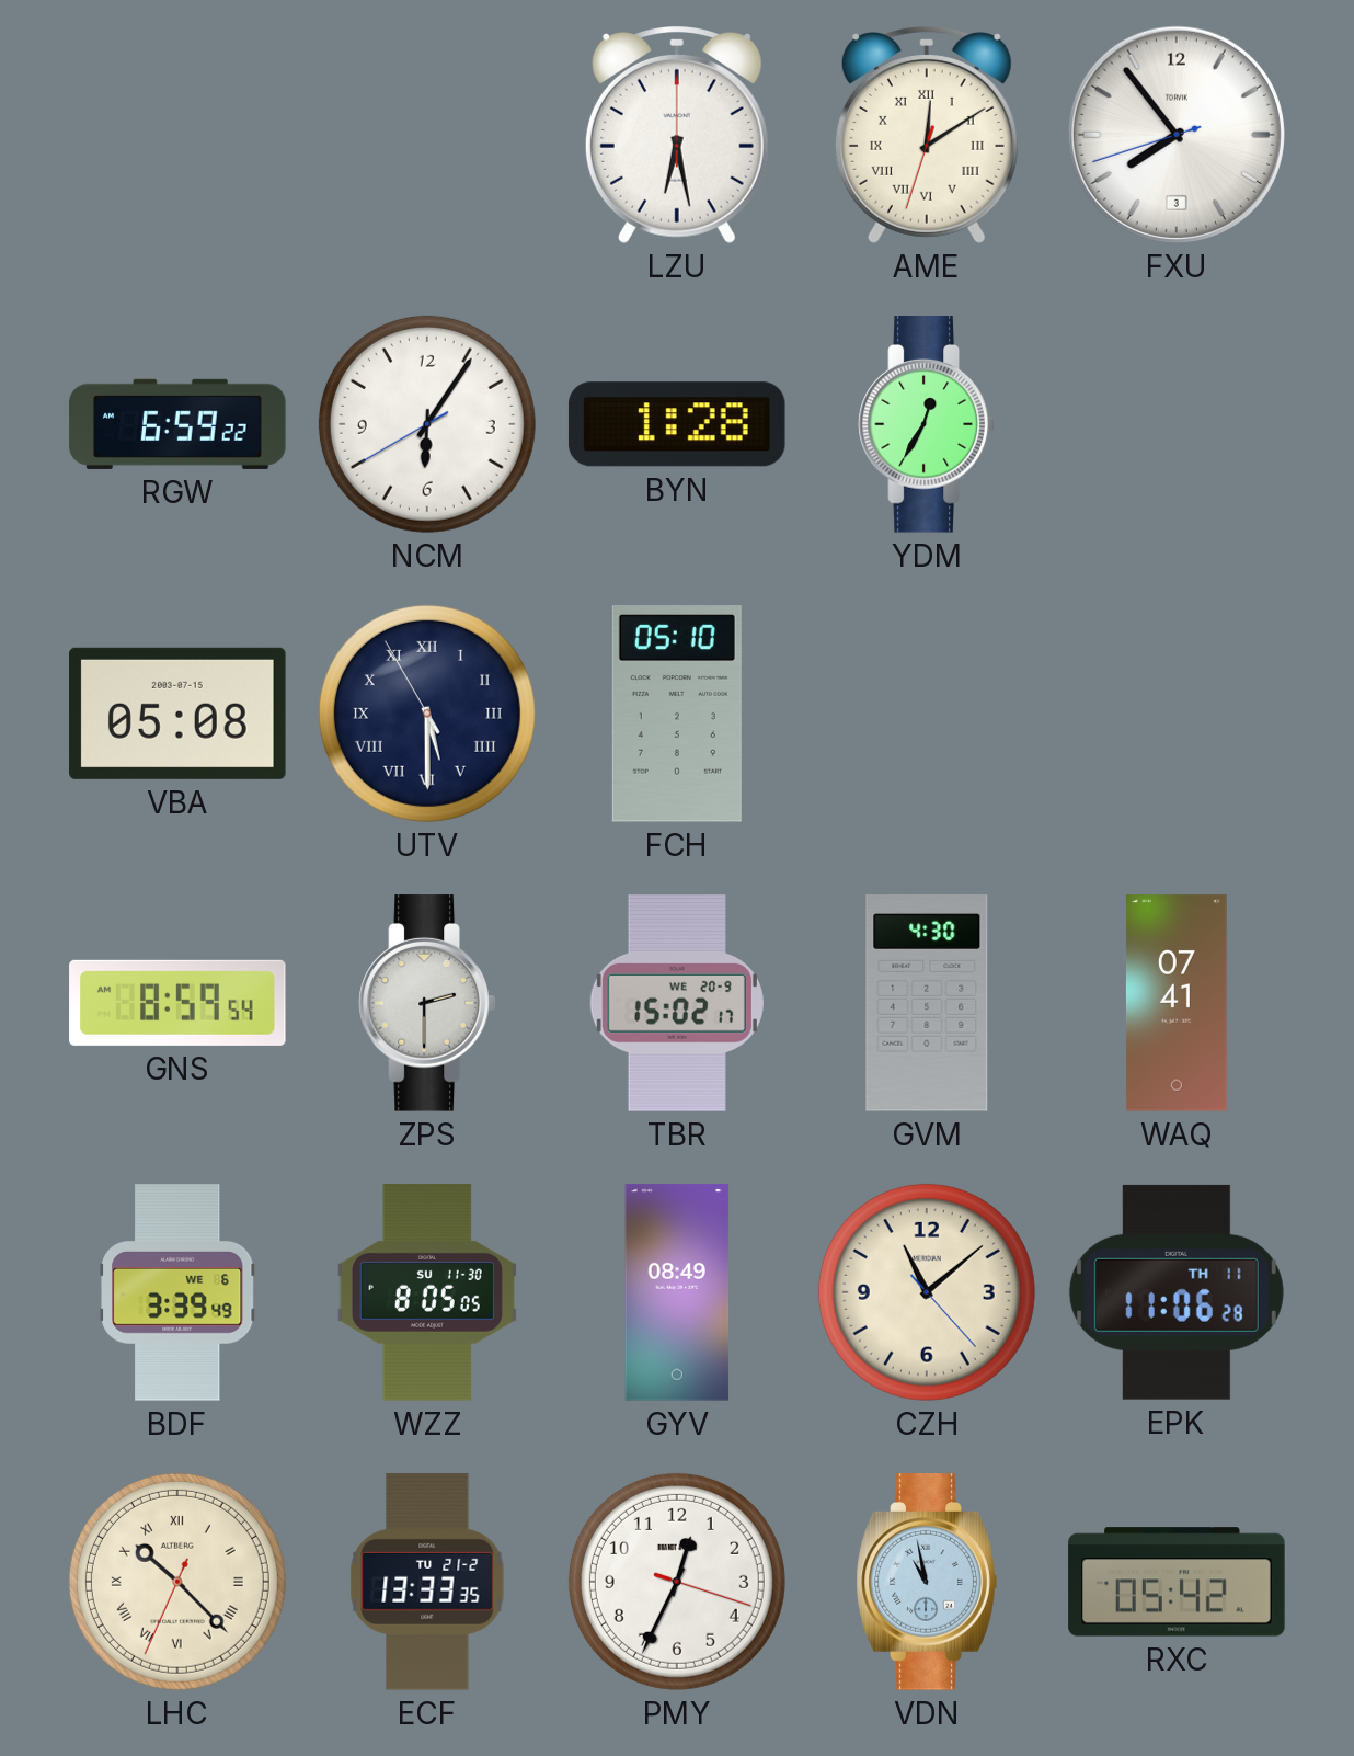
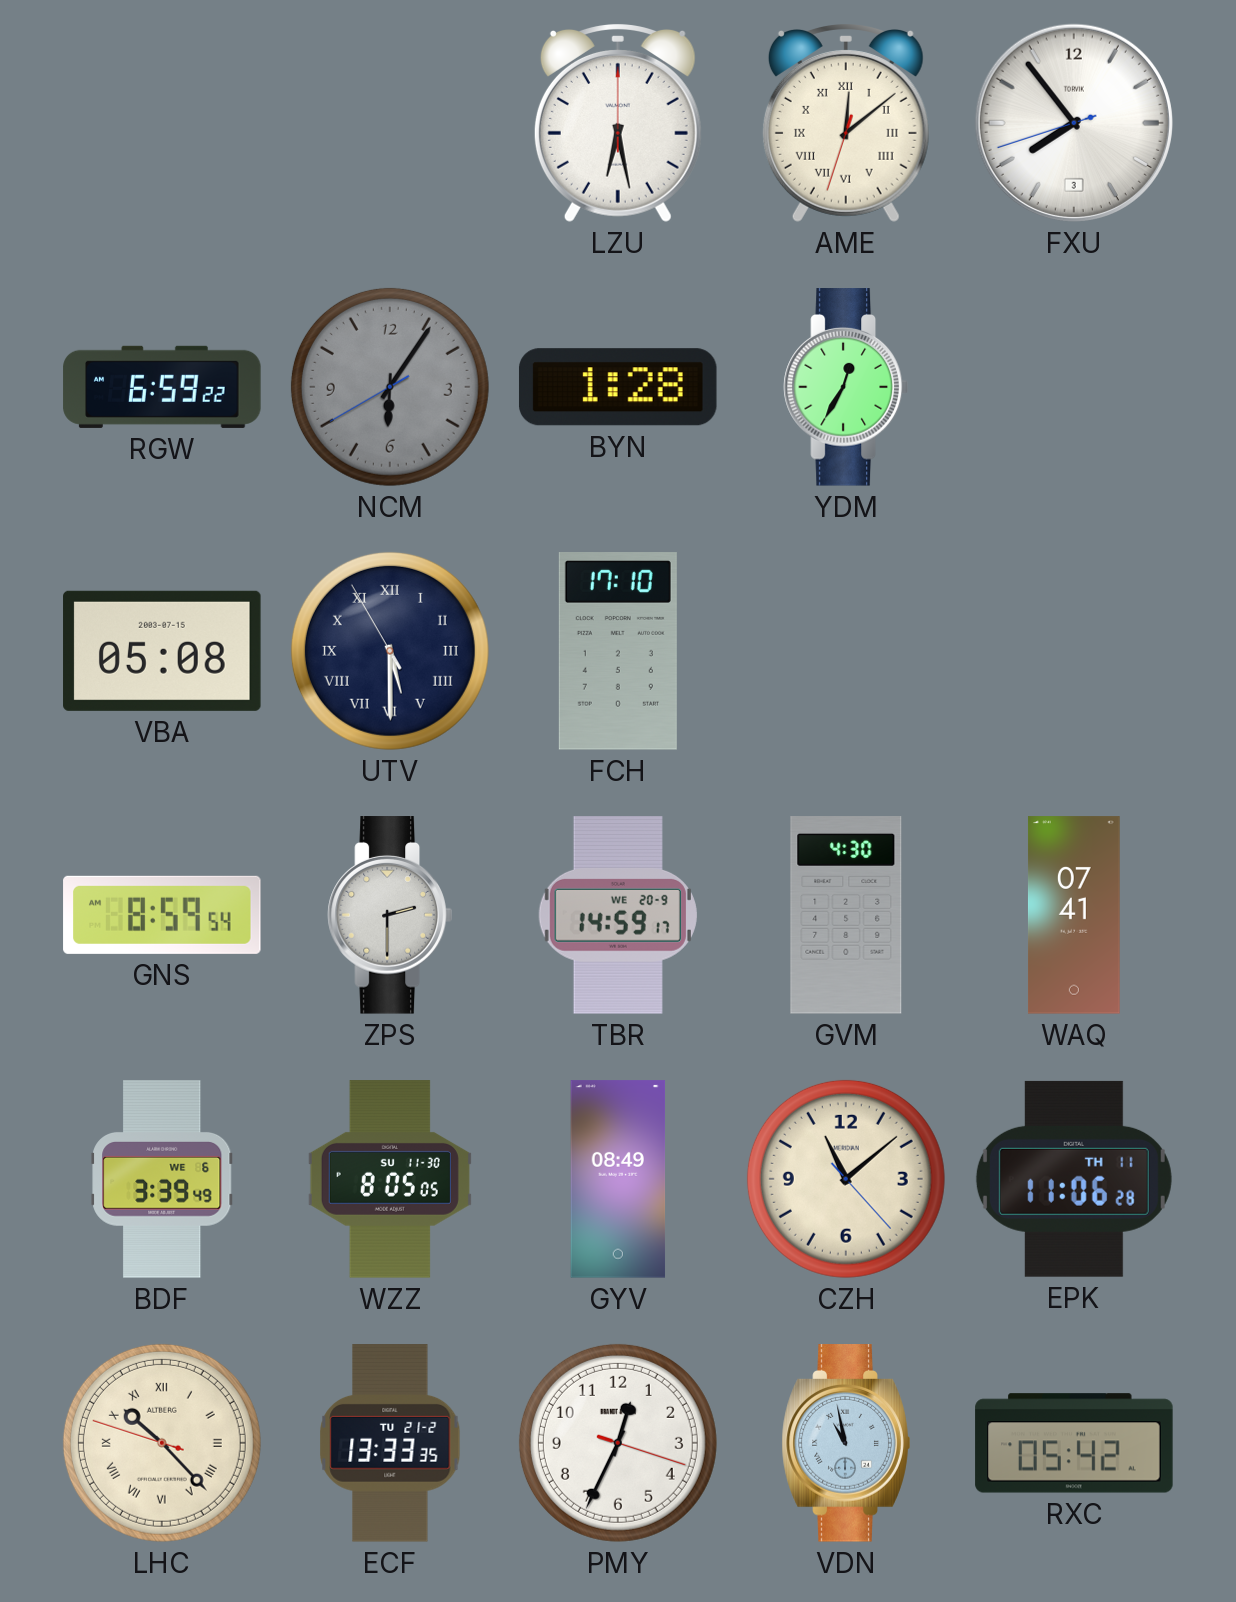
AME: 12:09 -> 12:08 (846, 123)
NCM dial: white -> grey (390, 387)
FCH: 05:10 -> 17:10 (618, 651)
TBR: 15:02 -> 14:59 (618, 915)
LHC: 10:22:34 -> 10:22:48 (162, 1443)
